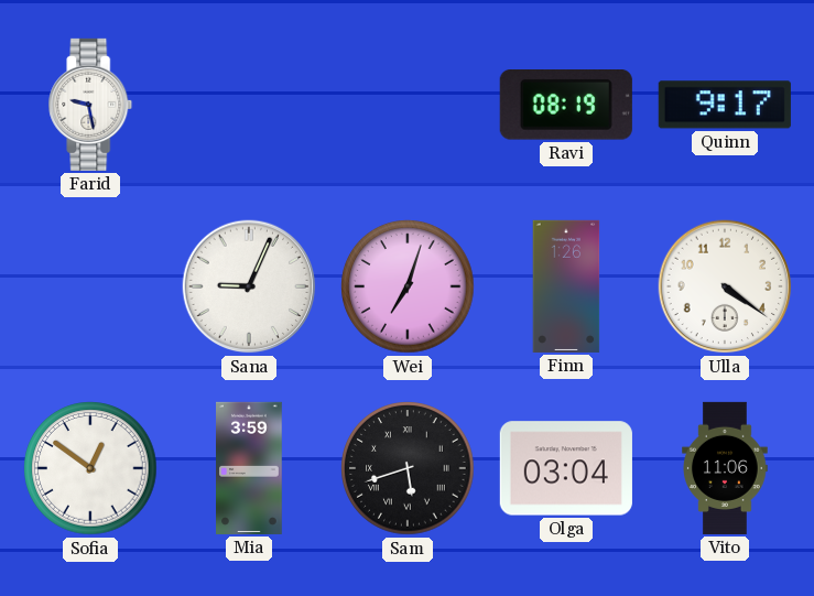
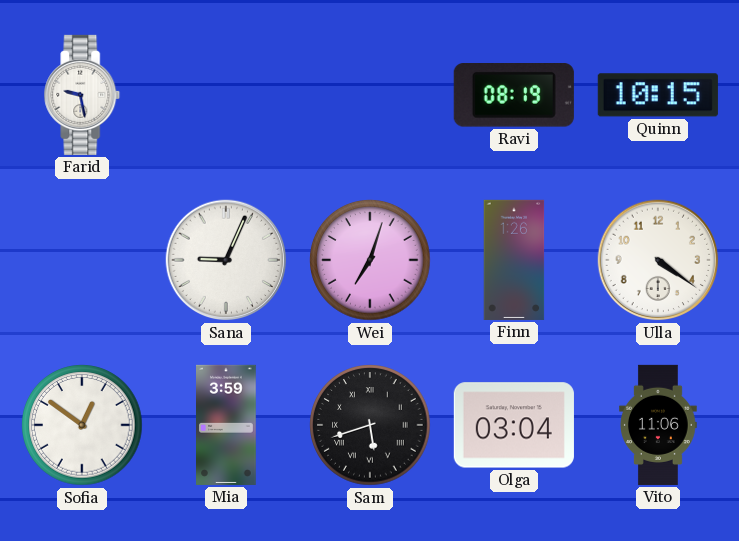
Quinn: 9:17 -> 10:15 (658, 95)
